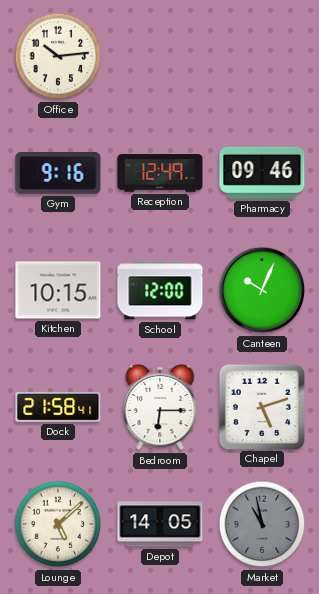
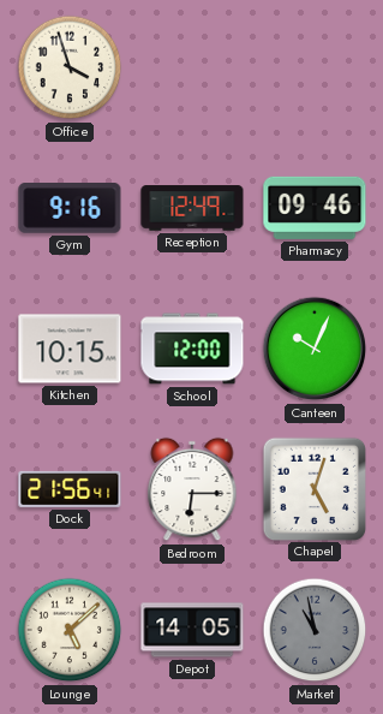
Office: 10:14 -> 3:57 (70, 67)
Dock: 21:58 -> 21:56 (70, 489)
Chapel: 5:12 -> 5:03 (313, 488)
